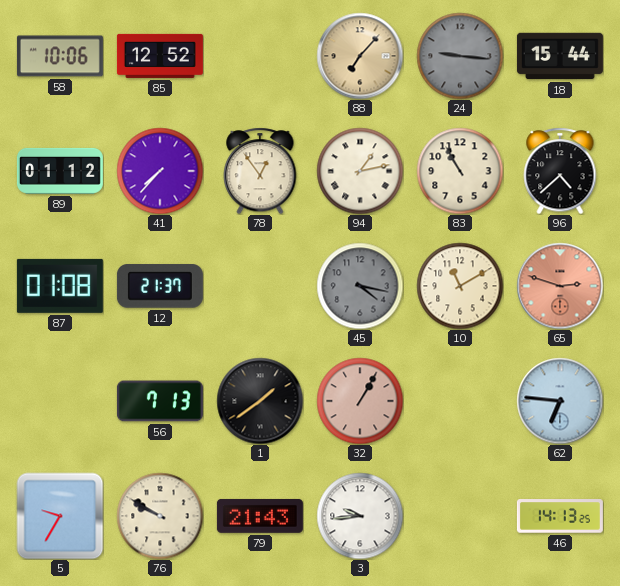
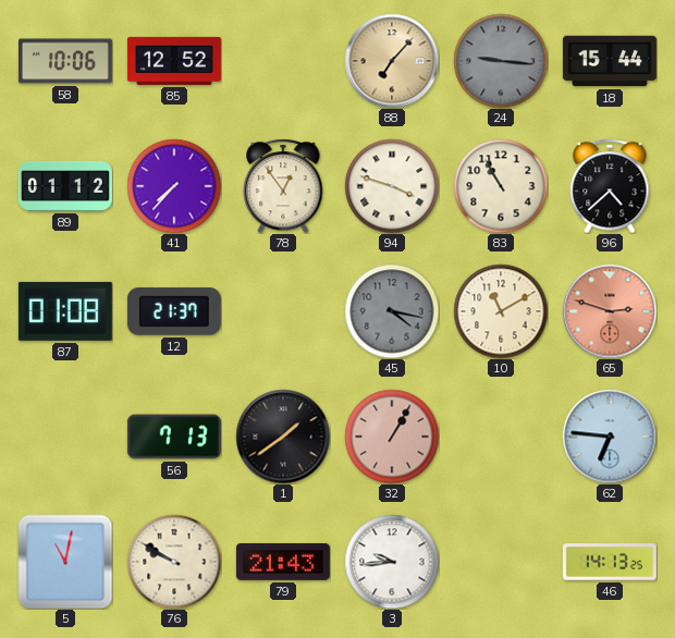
94: 1:13 -> 3:48 (392, 186)
5: 9:35 -> 11:02 (65, 562)
